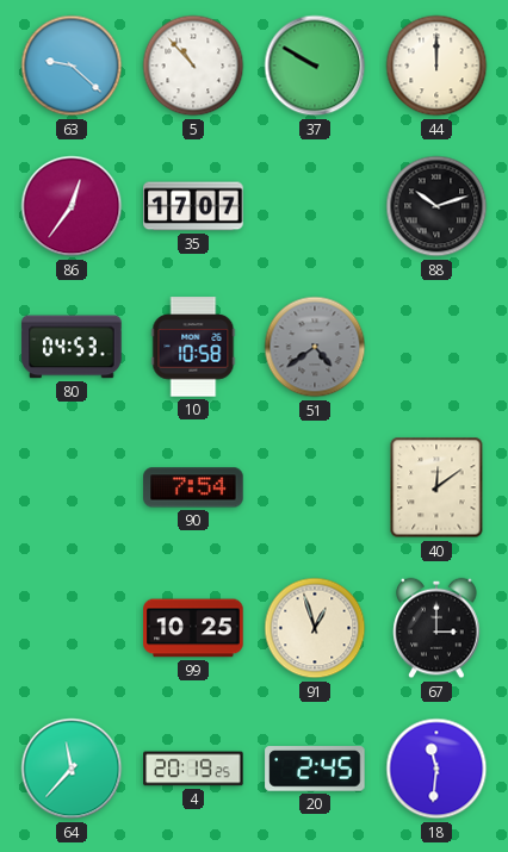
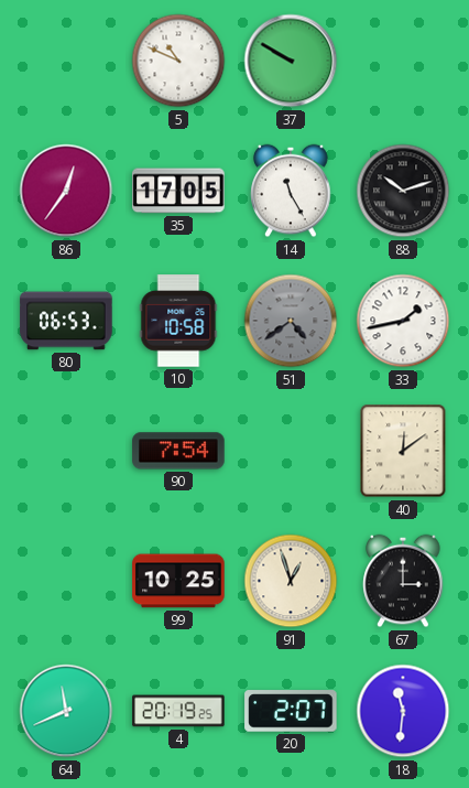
63: 9:22 -> none (72, 66)
5: 10:53 -> 10:49 (178, 61)
44: 12:00 -> none (436, 66)
35: 17:07 -> 17:05 (178, 191)
14: none -> 11:25 (291, 191)
80: 04:53 -> 06:53 (66, 321)
33: none -> 1:43 (403, 321)
64: 11:37 -> 11:41 (66, 711)
20: 2:45 -> 2:07 (291, 711)
